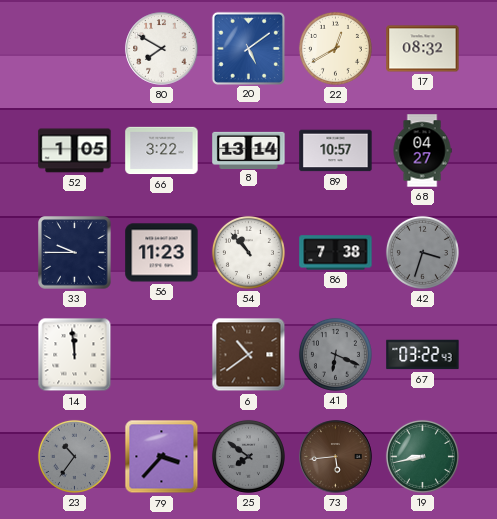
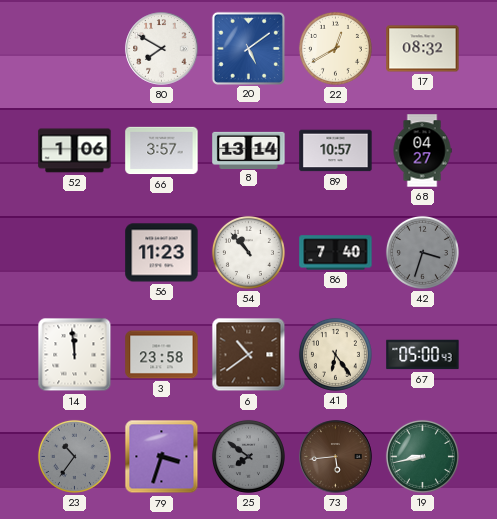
52: 1:05 -> 1:06 (75, 151)
66: 3:22 -> 3:57 (162, 151)
33: 9:45 -> none (75, 253)
86: 7:38 -> 7:40 (336, 253)
3: none -> 23:58 (162, 355)
41: 6:19 -> 6:24 (335, 354)
41 dial: grey -> cream (335, 354)
67: 03:22 -> 05:00 (423, 355)
79: 3:37 -> 3:33 (162, 457)
